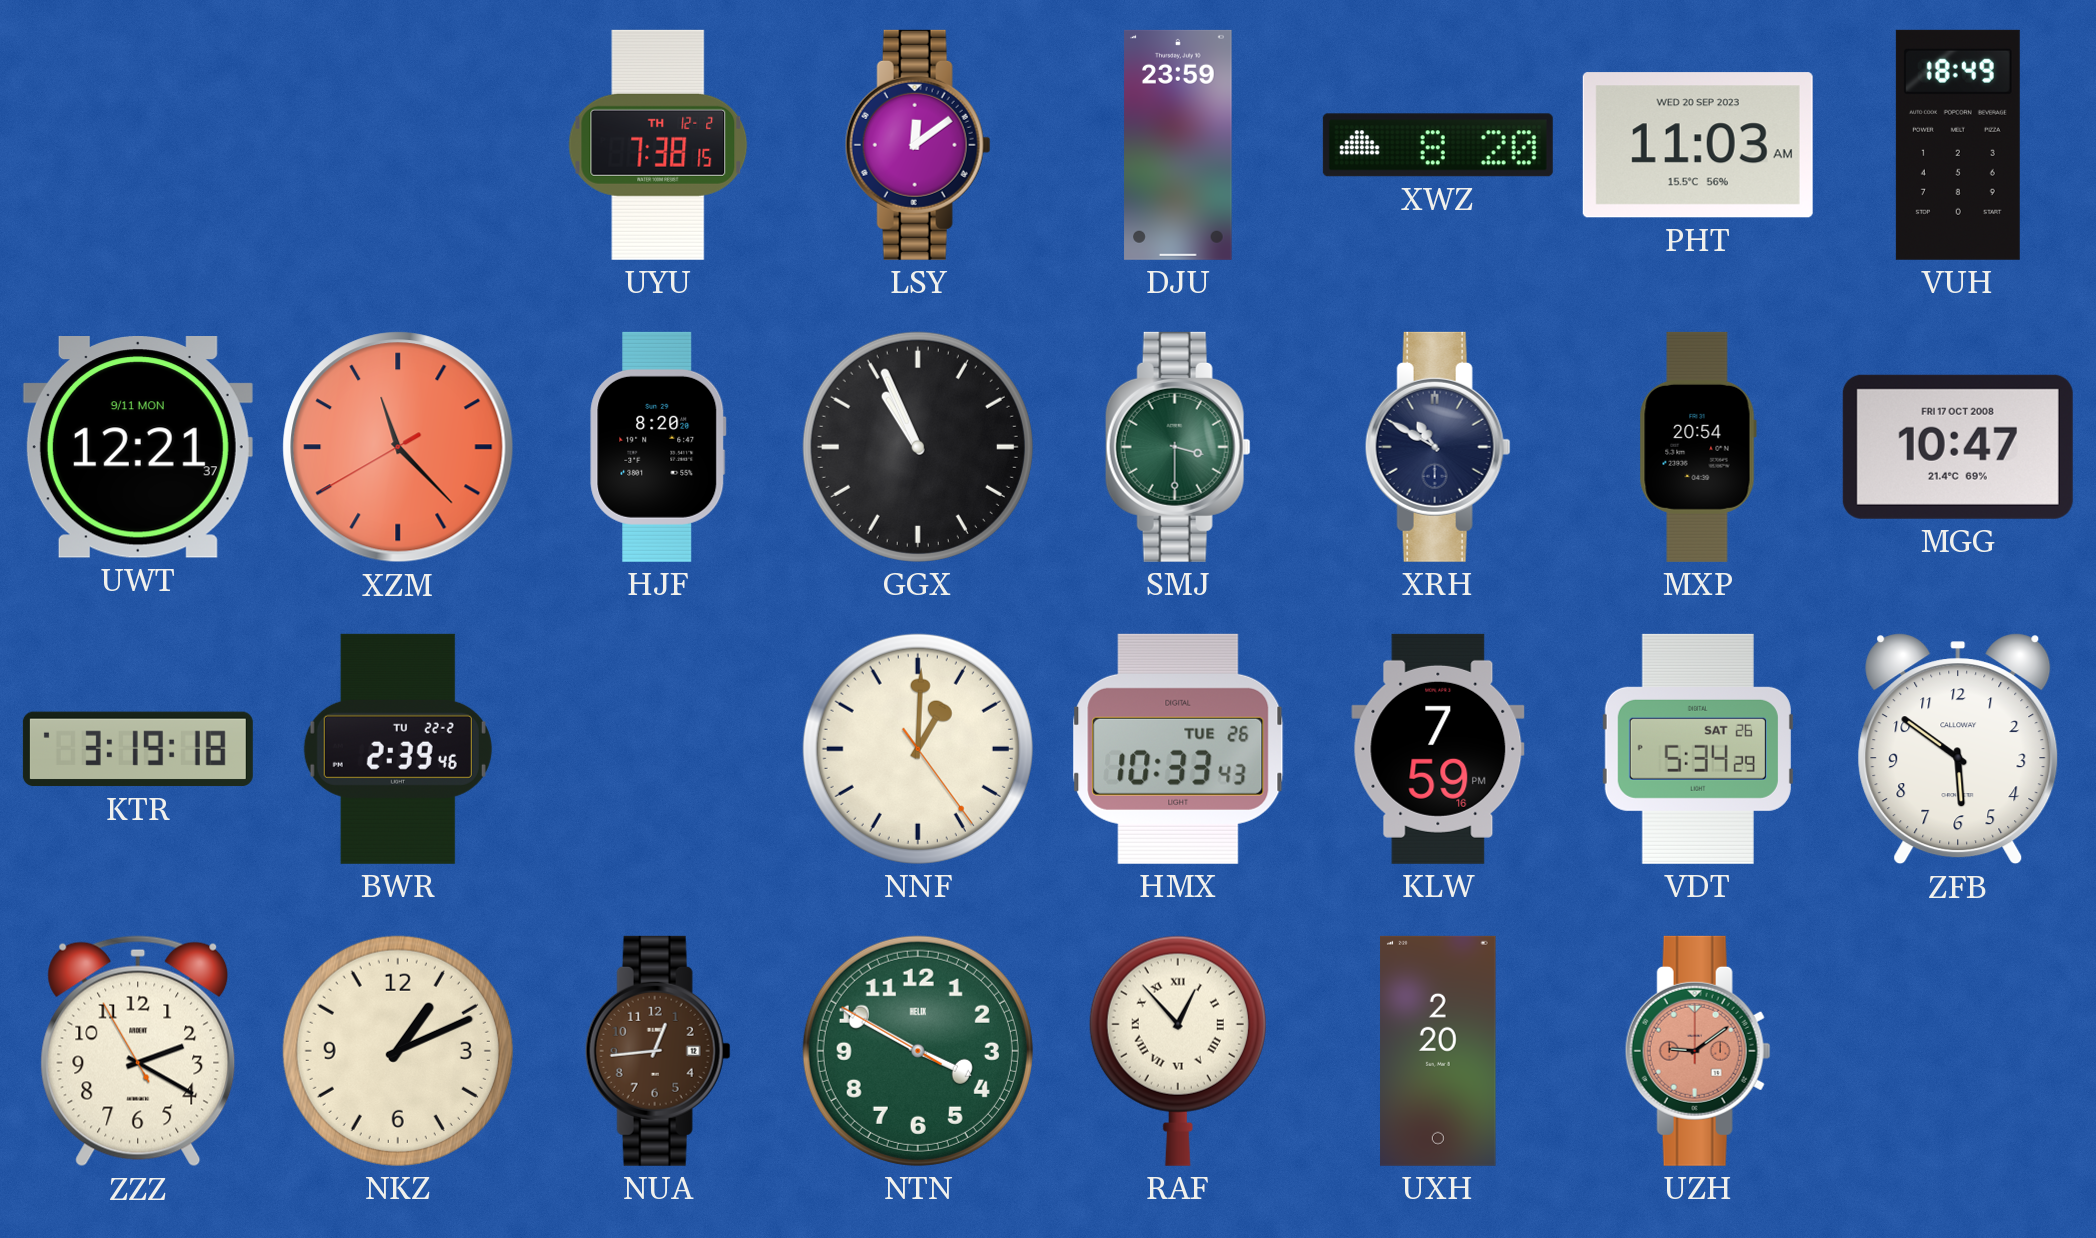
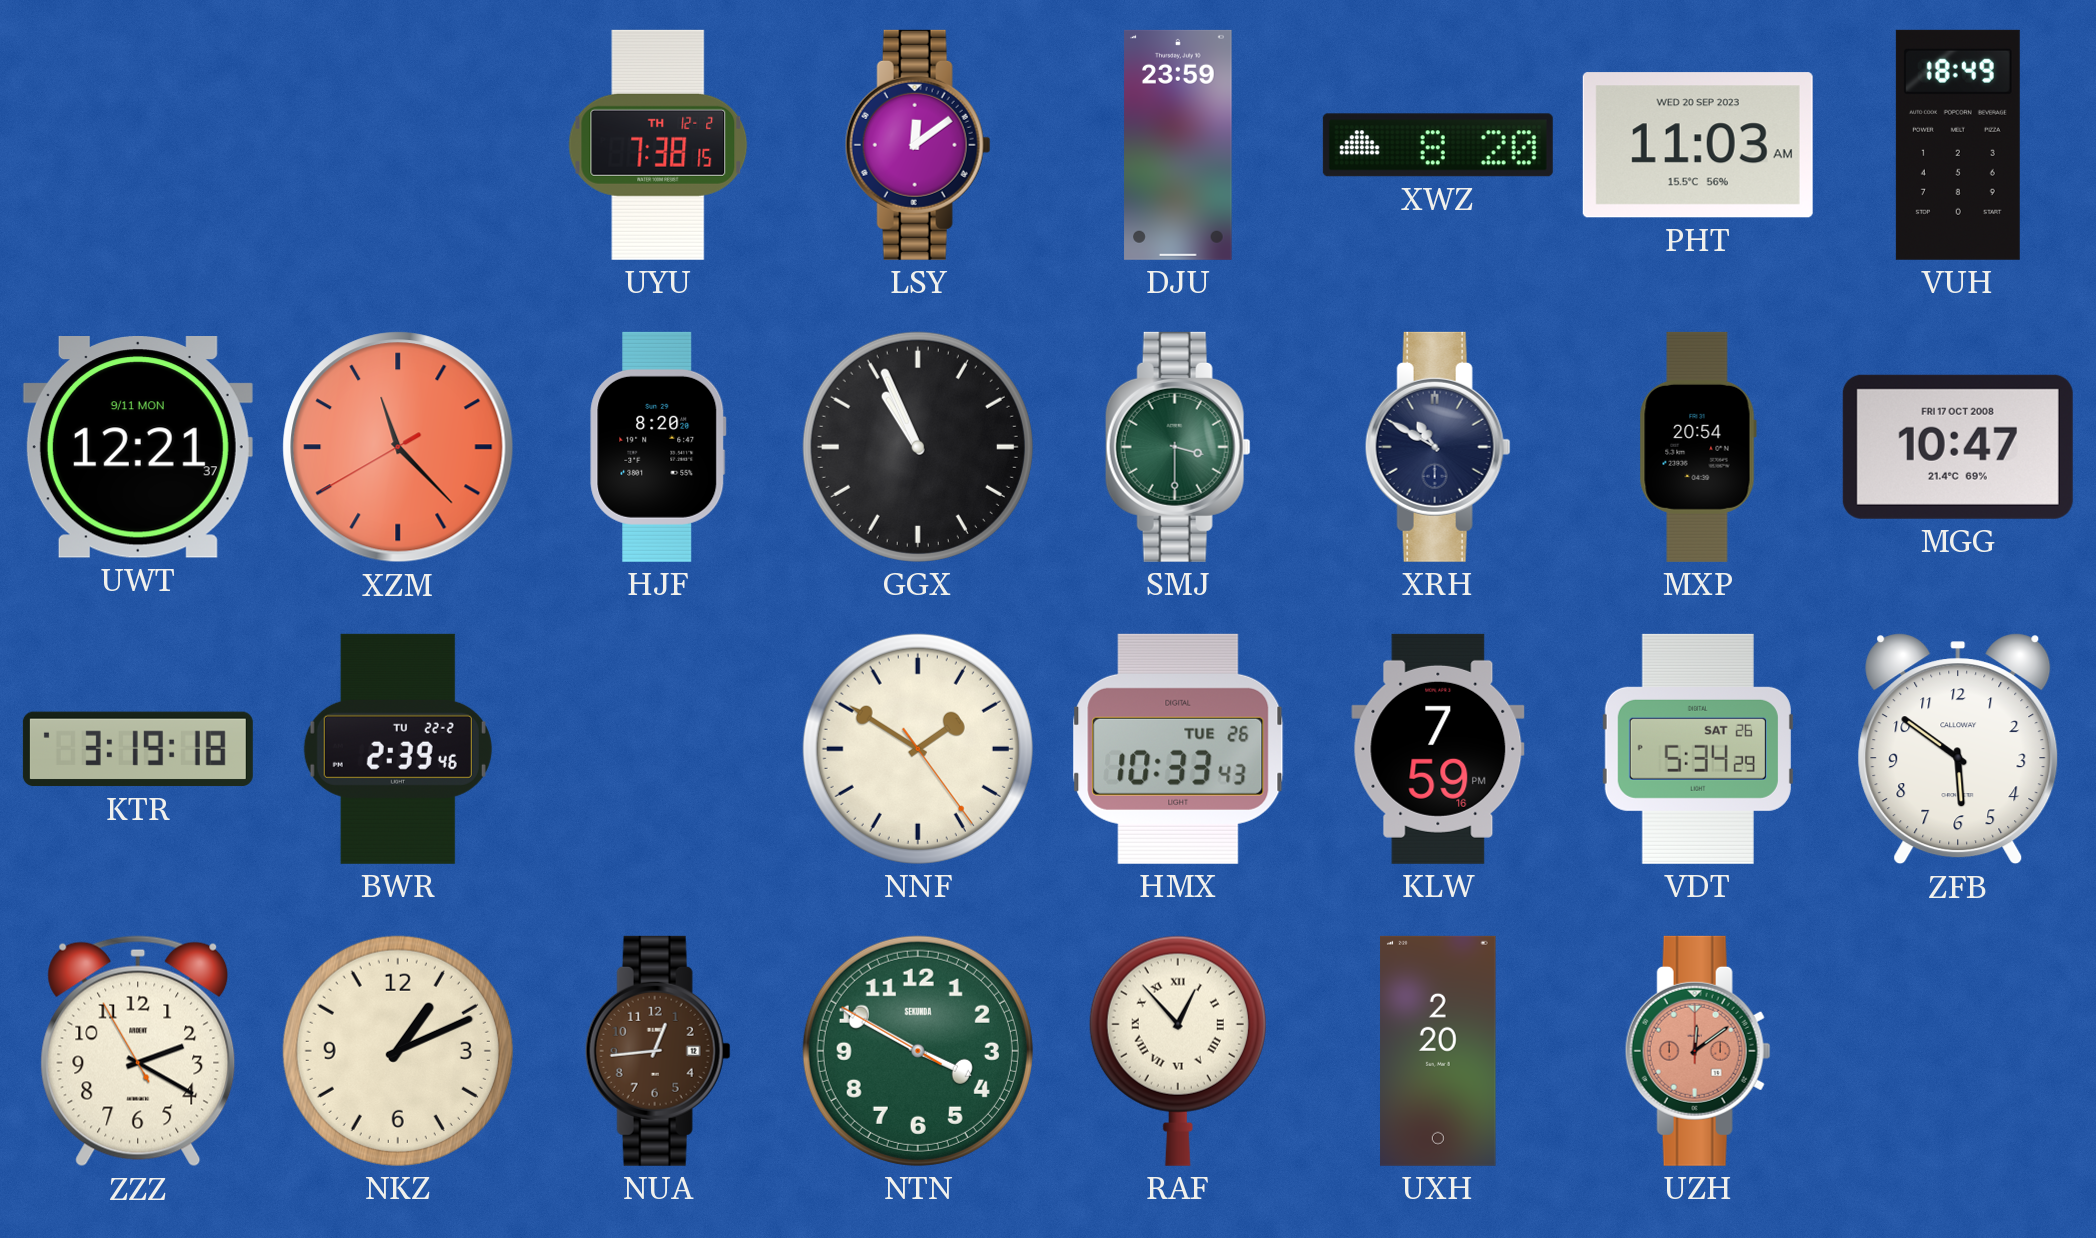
NNF: 1:00 -> 1:50 (918, 749)
NTN brand: HELIX -> SEKUNDA (918, 1051)
UZH: 9:09 -> 12:09 (1698, 1051)
